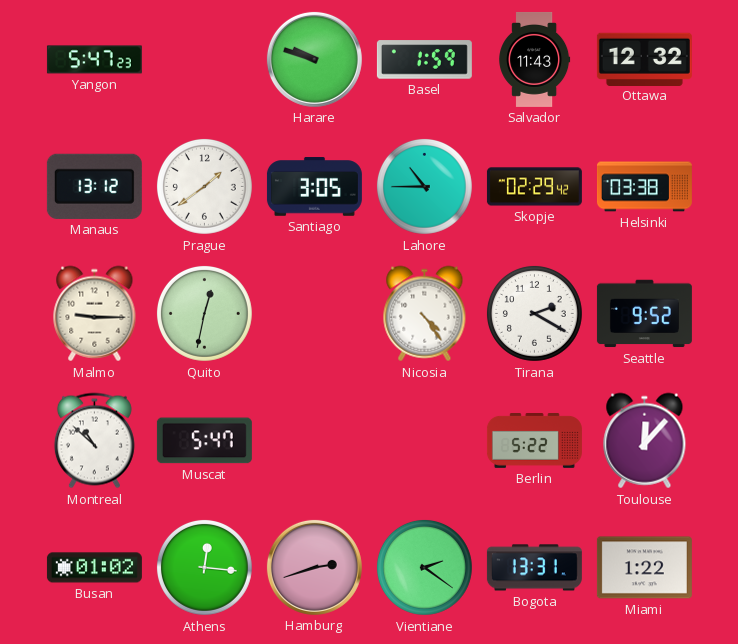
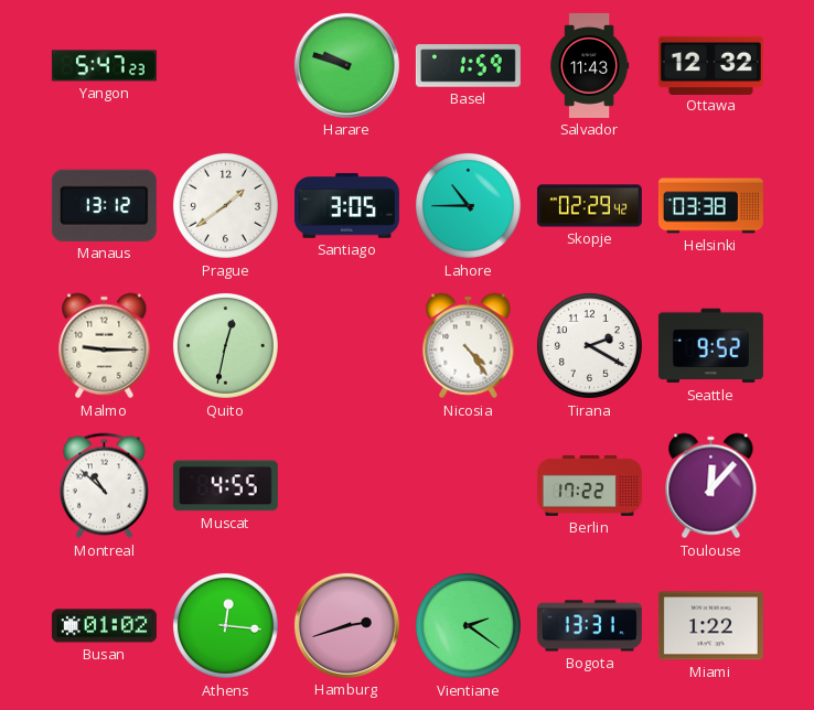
Muscat: 5:47 -> 4:55 (225, 486)
Berlin: 5:22 -> 17:22 (589, 486)
